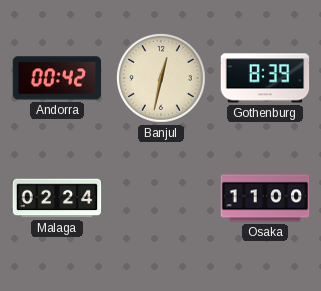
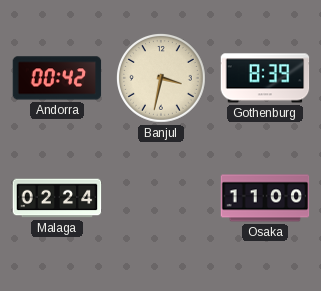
Banjul: 12:32 -> 3:32 (162, 79)
